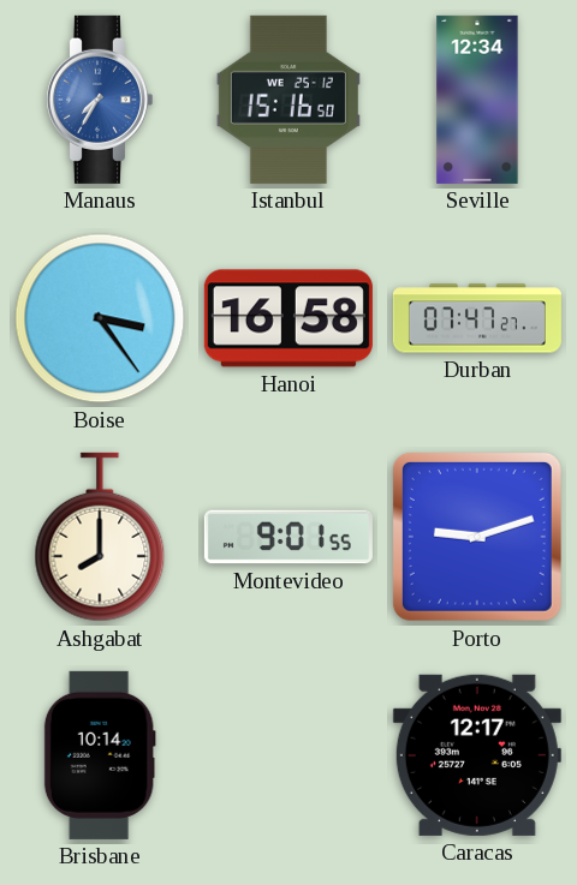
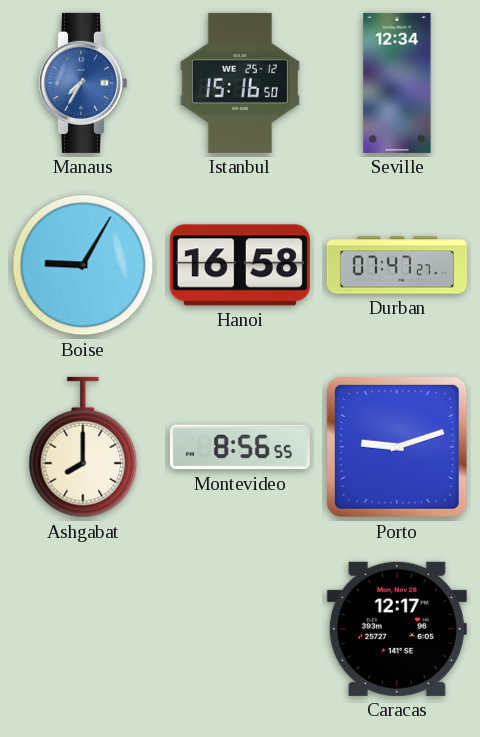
Boise: 3:24 -> 9:05 (83, 265)
Montevideo: 9:01 -> 8:56 (240, 447)
Brisbane: 10:14 -> none (100, 755)
